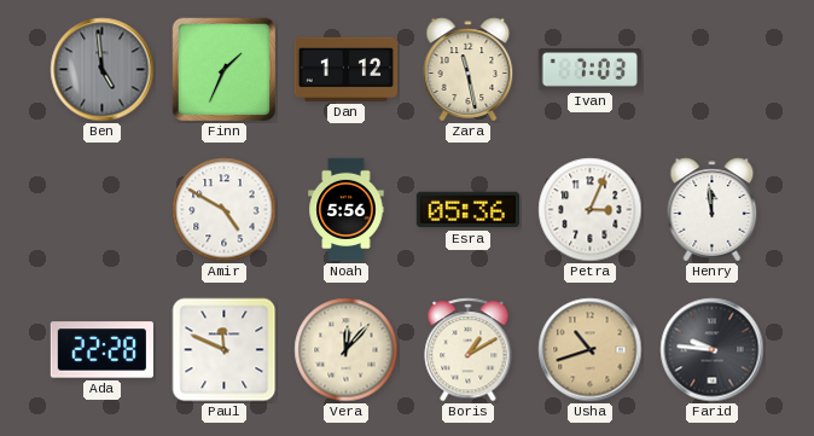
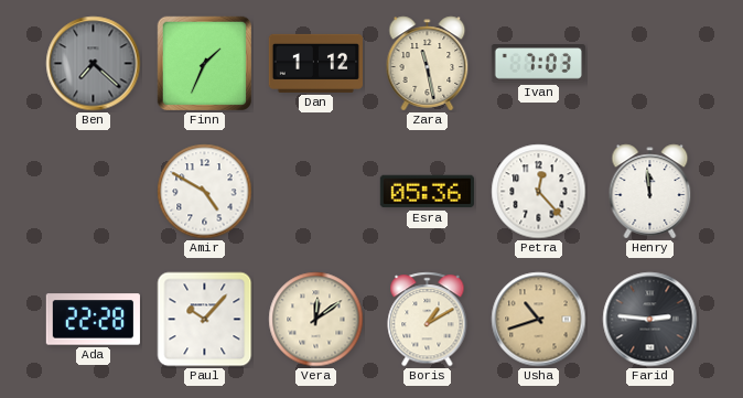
Ben: 4:59 -> 7:22 (94, 64)
Noah: 5:56 -> none (347, 210)
Petra: 3:04 -> 12:23 (539, 192)
Paul: 11:49 -> 10:07 (205, 320)
Vera: 12:07 -> 12:09 (316, 320)
Farid: 9:46 -> 2:46 (650, 320)
